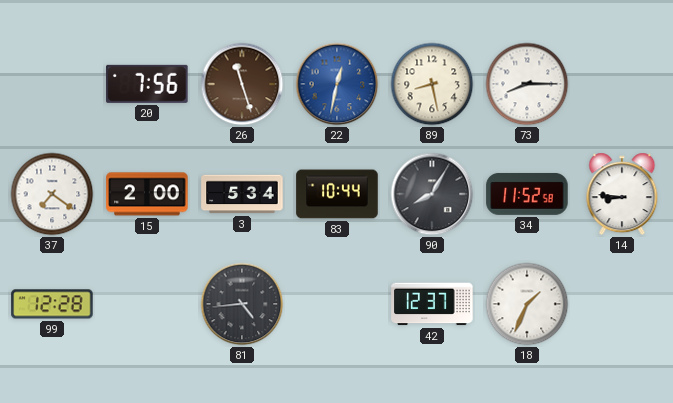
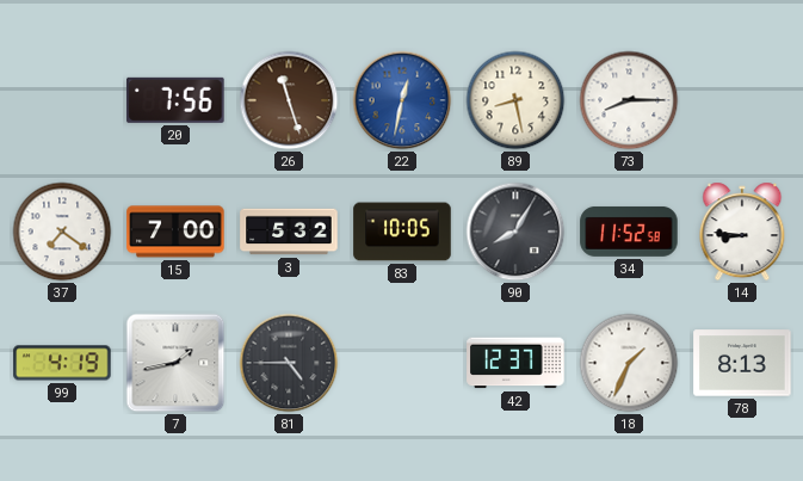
15: 2:00 -> 7:00 (175, 232)
3: 5:34 -> 5:32 (289, 232)
83: 10:44 -> 10:05 (402, 232)
99: 12:28 -> 4:19 (62, 363)
7: none -> 1:43 (175, 363)
81: 4:44 -> 4:45 (289, 363)
78: none -> 8:13 (742, 363)
